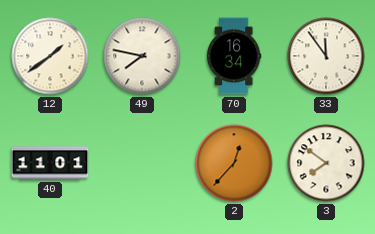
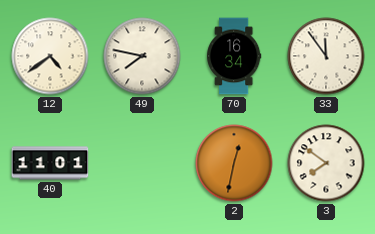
12: 1:39 -> 4:39 (50, 56)
2: 12:37 -> 12:32 (234, 163)
